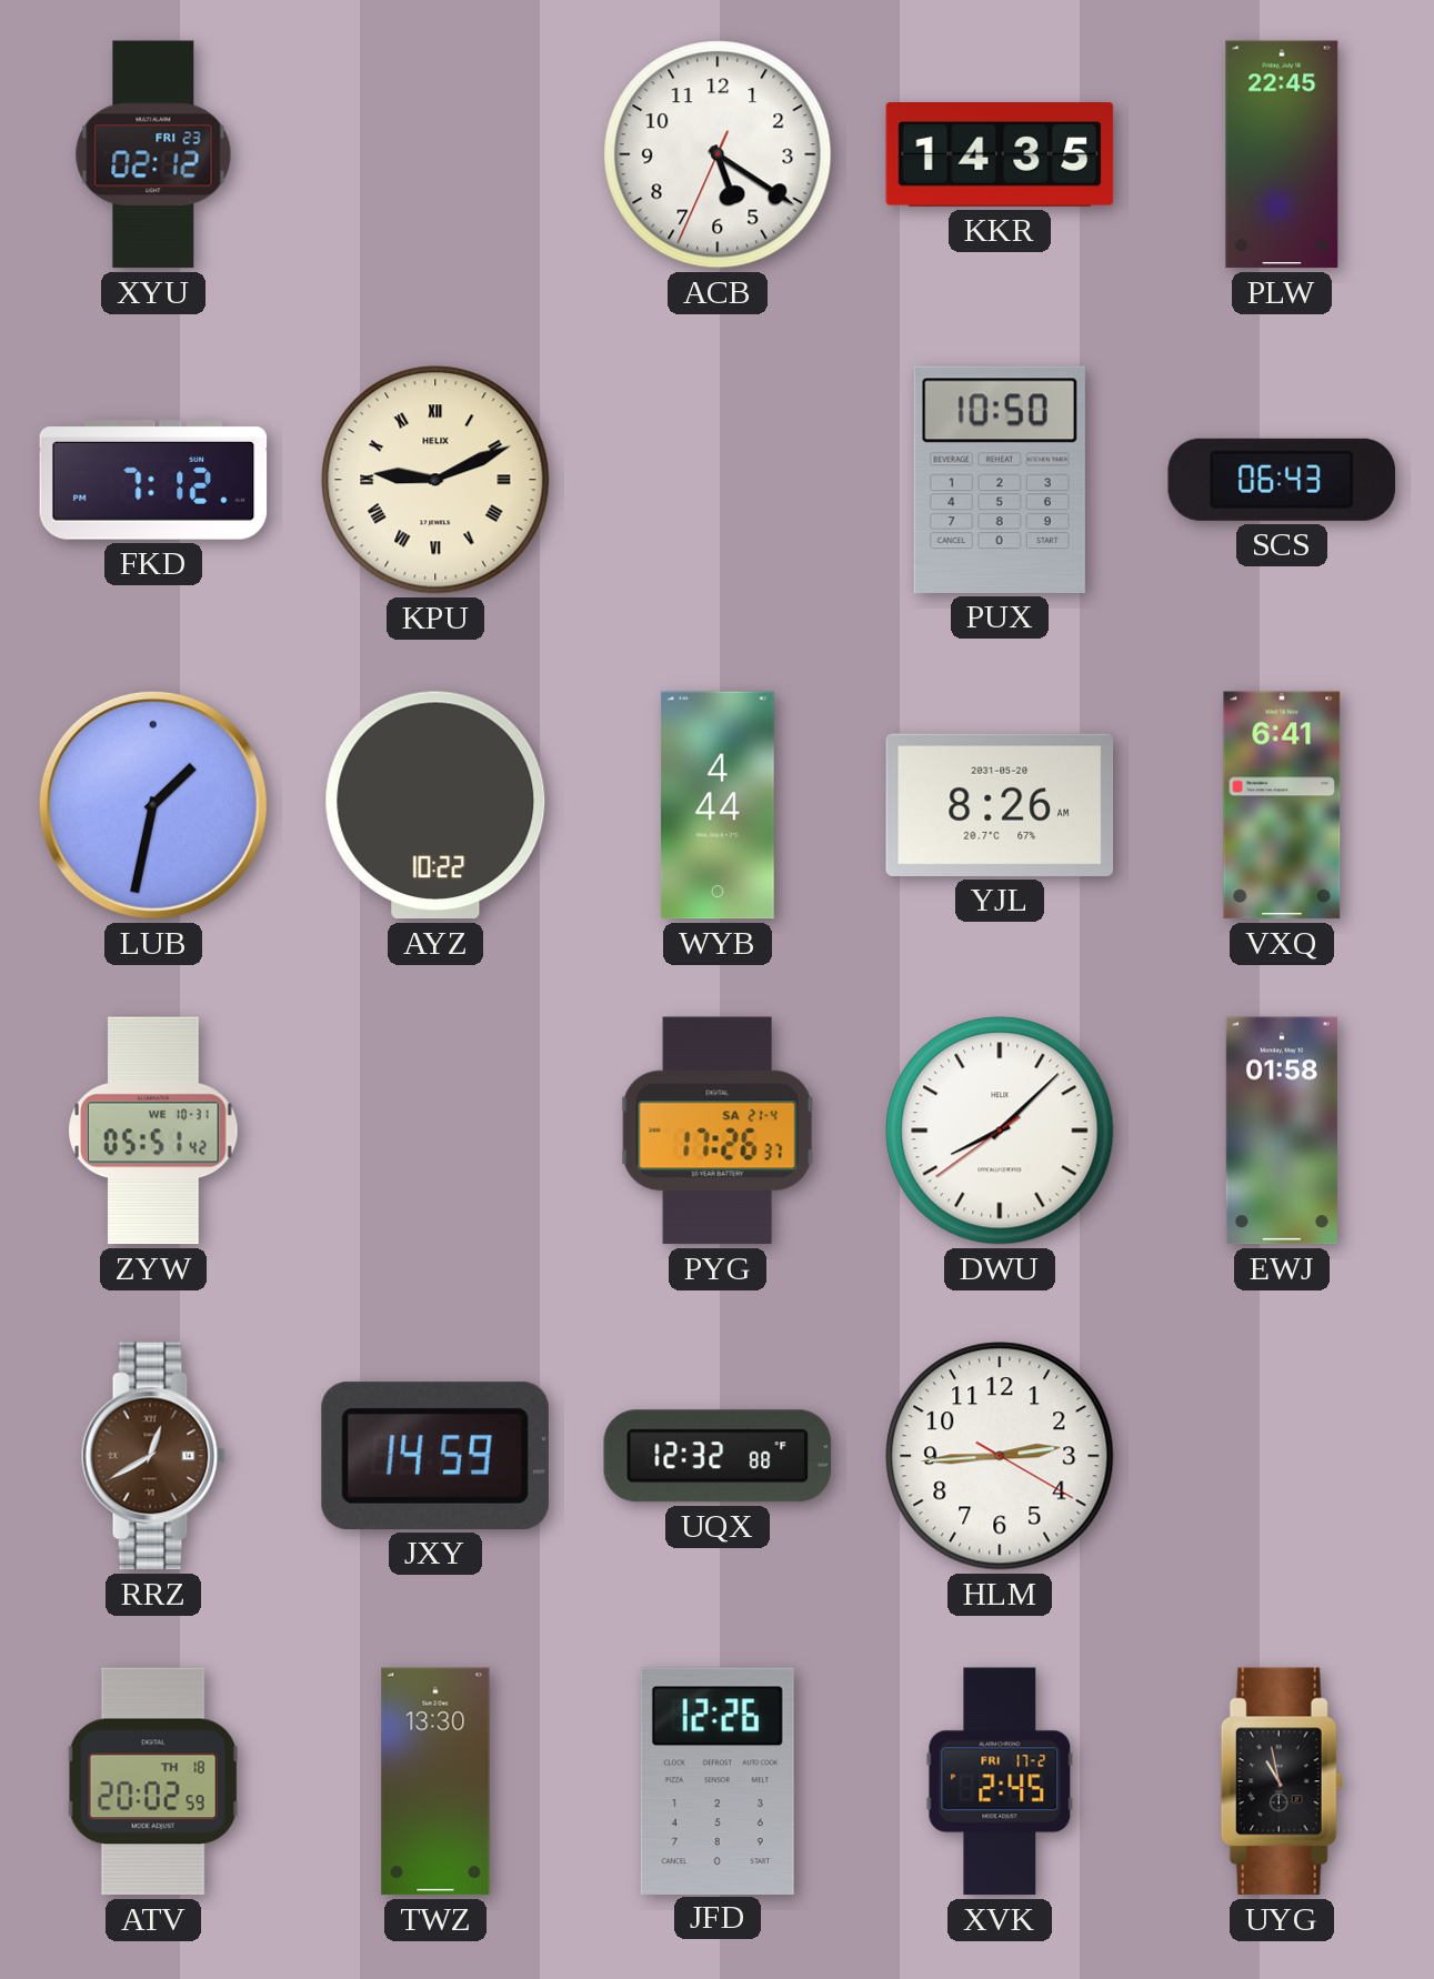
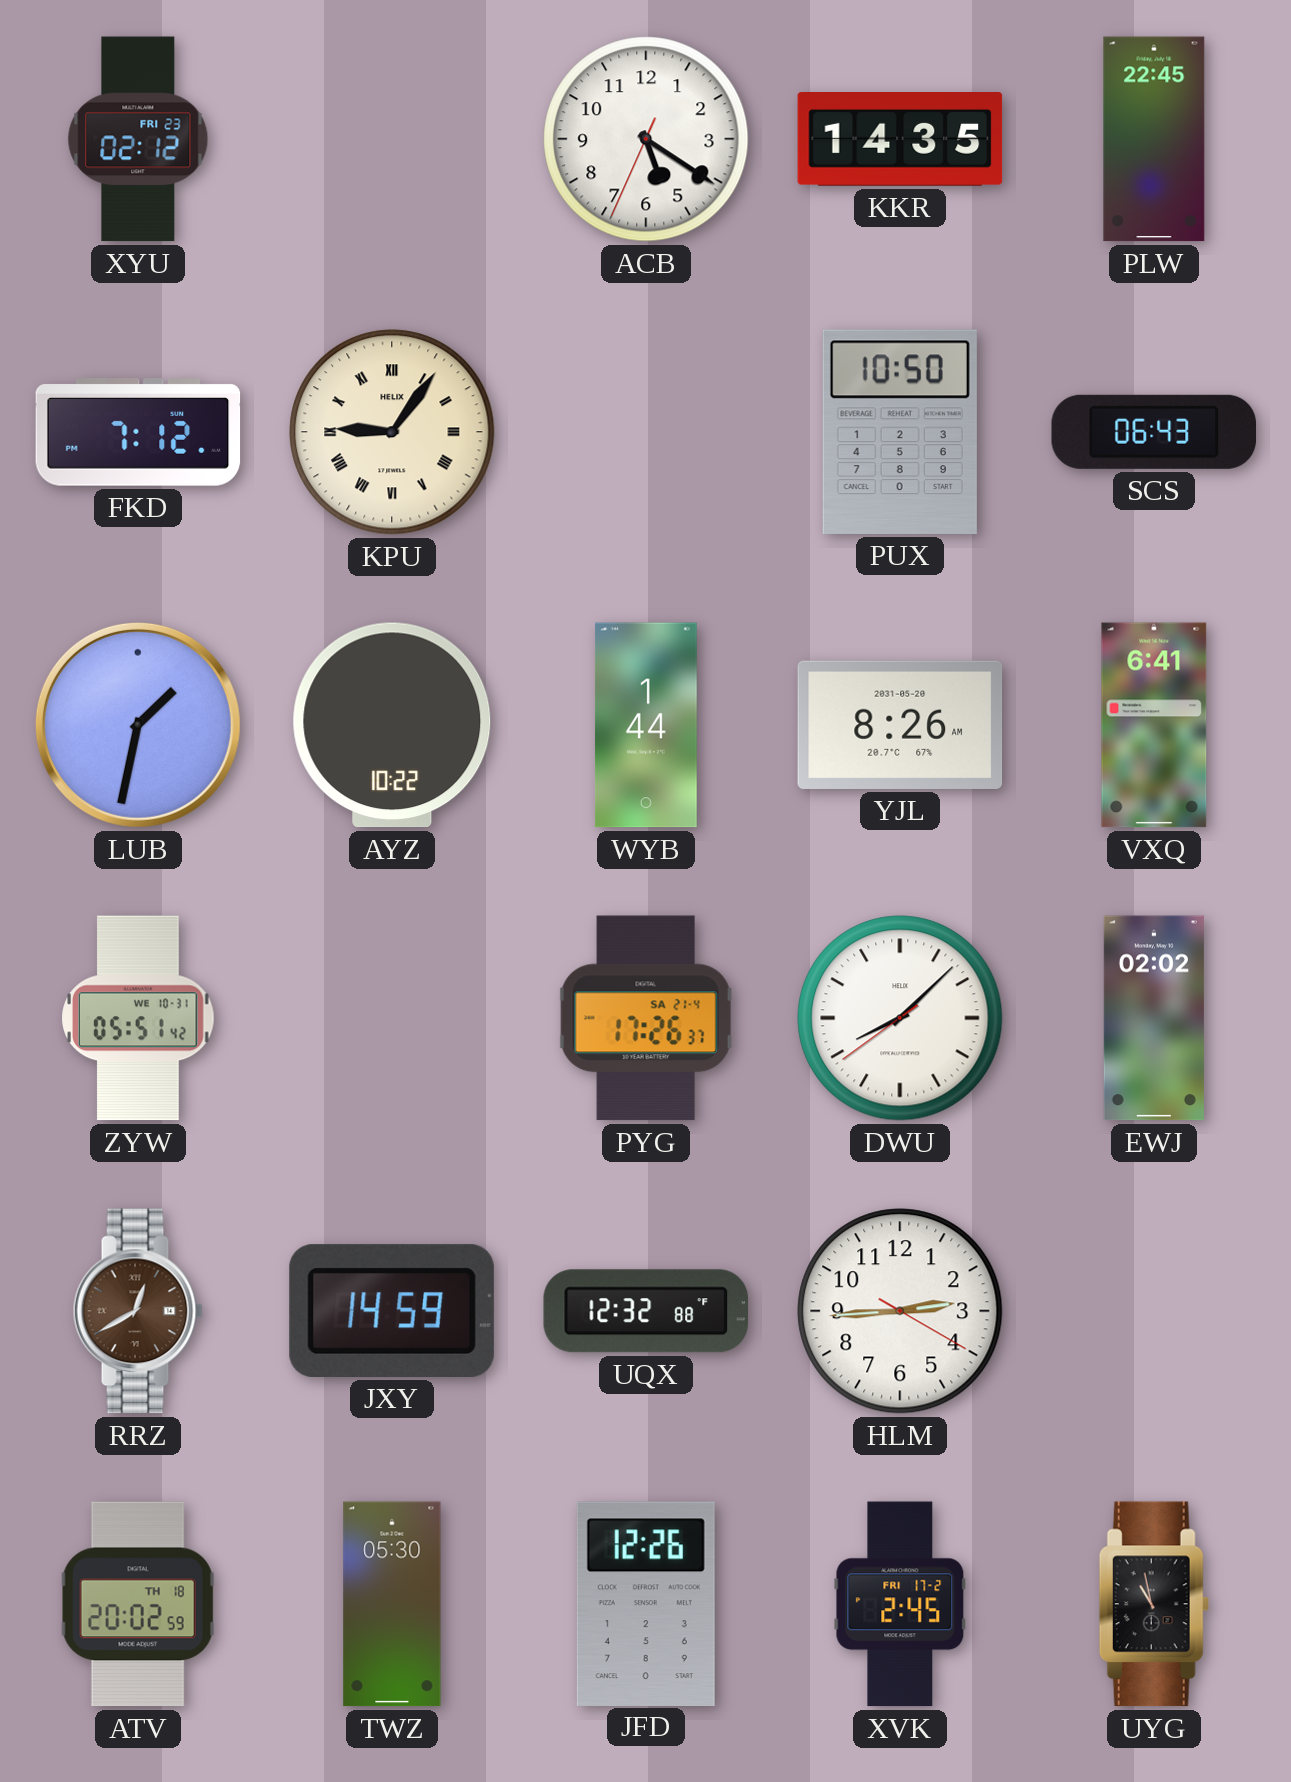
KPU: 9:11 -> 9:06 (392, 432)
WYB: 4:44 -> 1:44 (646, 725)
EWJ: 01:58 -> 02:02 (1154, 1018)
TWZ: 13:30 -> 05:30 (392, 1604)
